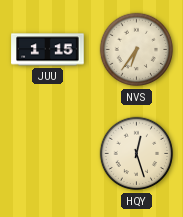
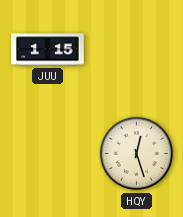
NVS: 6:36 -> none (137, 50)
